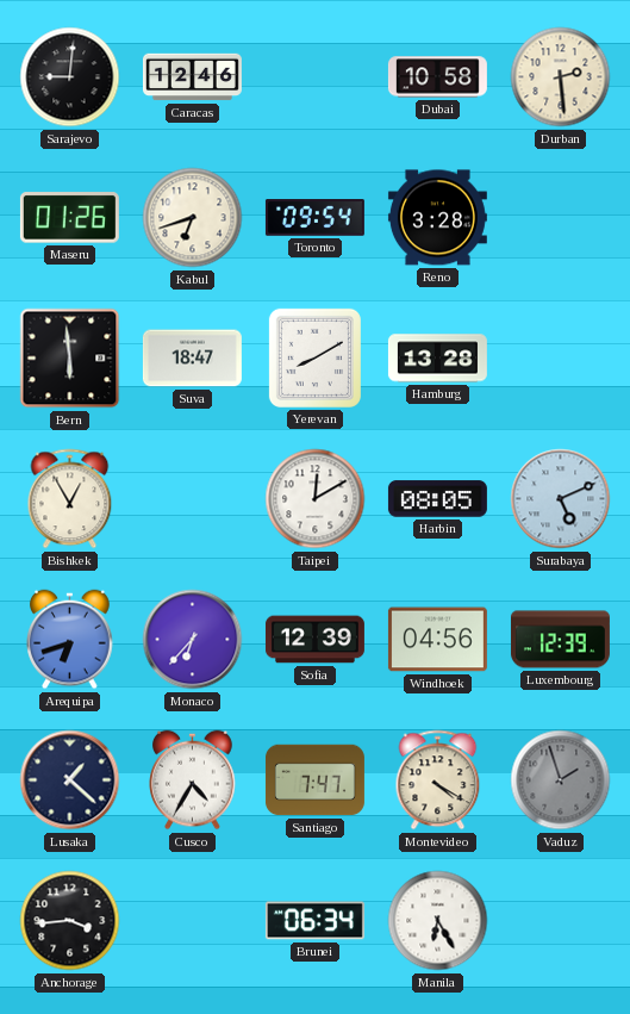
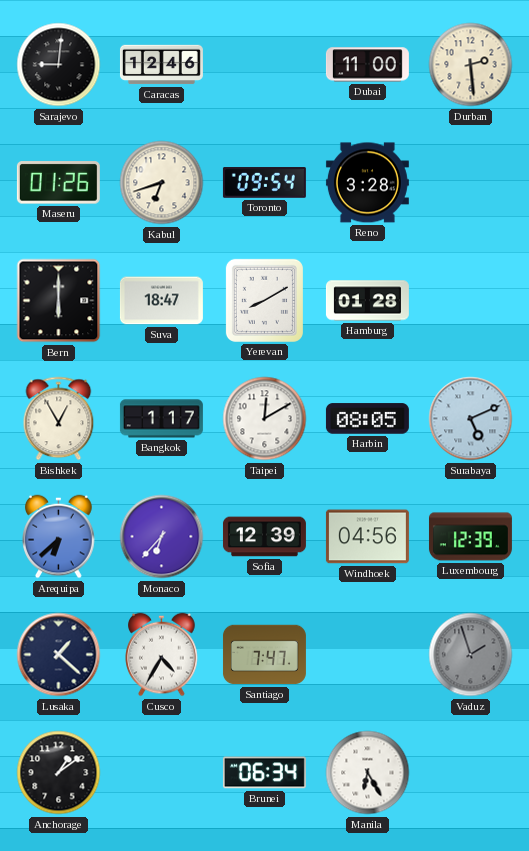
Dubai: 10:58 -> 11:00 (367, 65)
Bern: 5:59 -> 6:00 (59, 301)
Hamburg: 13:28 -> 01:28 (367, 301)
Bangkok: none -> 1:17 (161, 419)
Arequipa: 6:42 -> 6:38 (59, 537)
Montevideo: 4:20 -> none (438, 780)
Anchorage: 3:44 -> 1:09 (59, 773)
